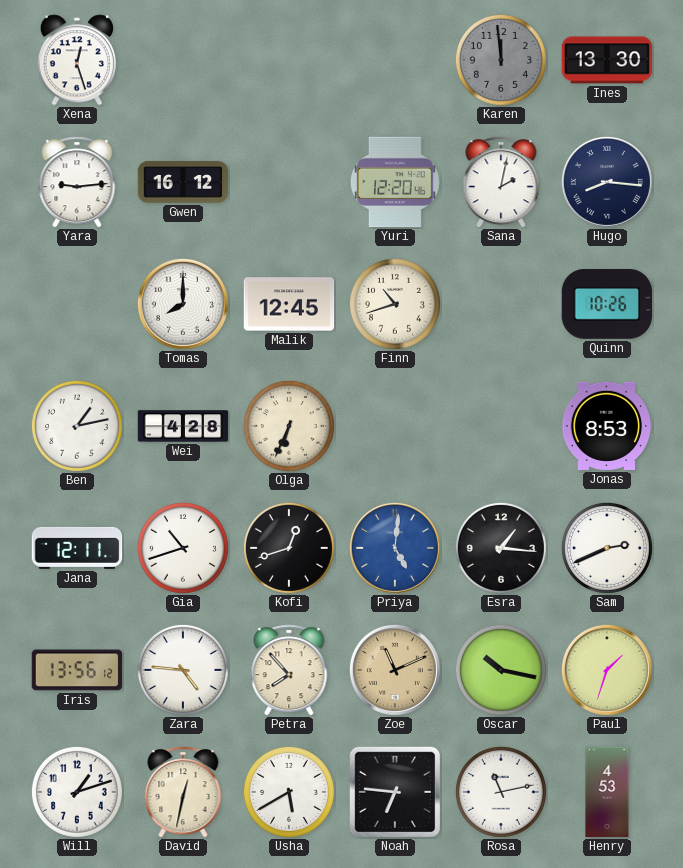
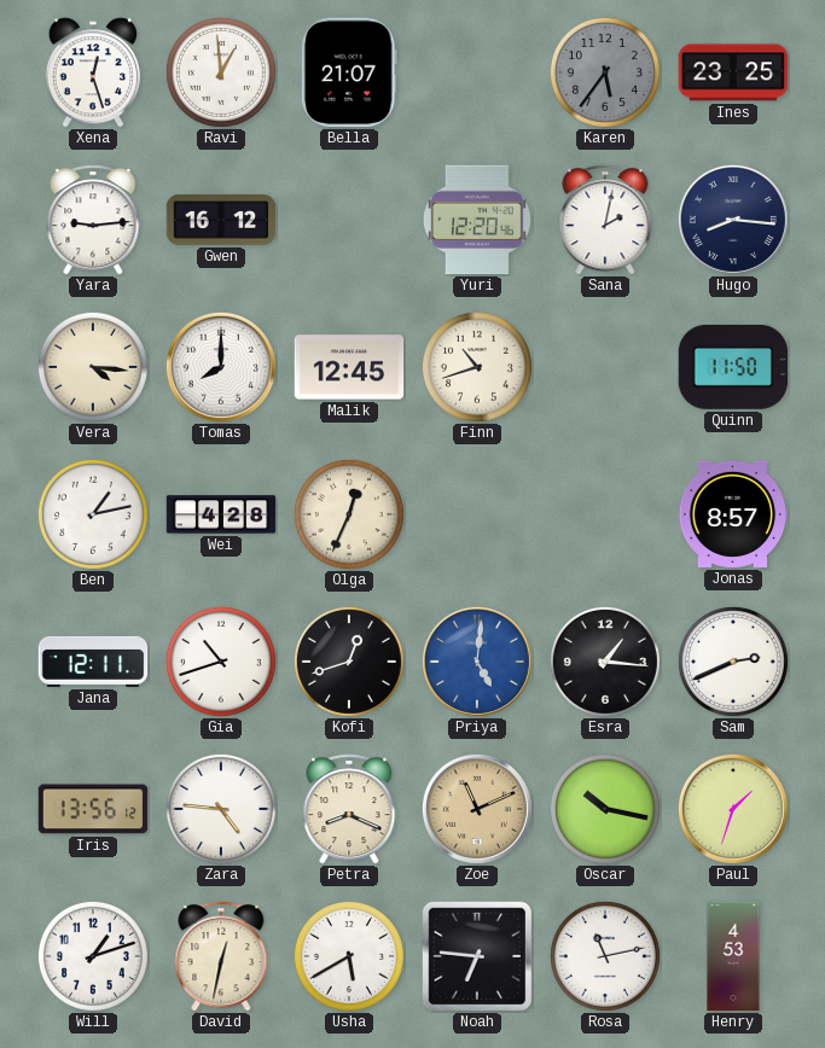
Ravi: none -> 12:59 (221, 72)
Bella: none -> 21:07 (349, 72)
Karen: 11:59 -> 5:36 (605, 72)
Ines: 13:30 -> 23:25 (733, 72)
Vera: none -> 4:16 (93, 367)
Quinn: 10:26 -> 11:50 (733, 367)
Olga: 6:34 -> 12:34 (349, 514)
Jonas: 8:53 -> 8:57 (733, 514)
Petra: 7:53 -> 8:19 (349, 809)
